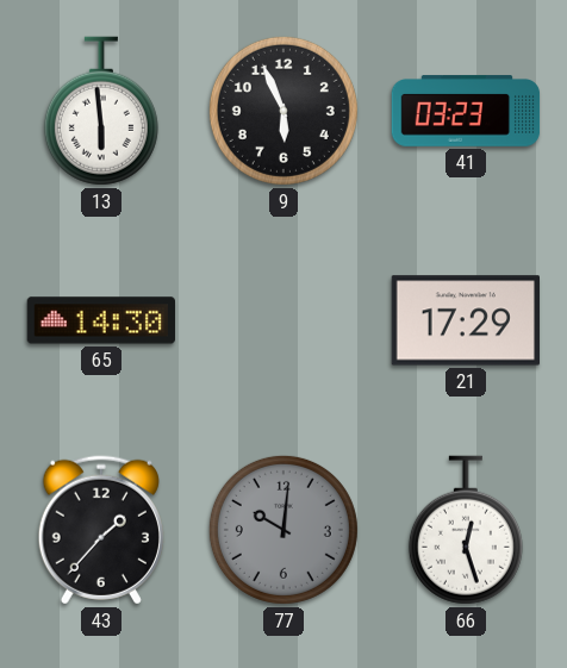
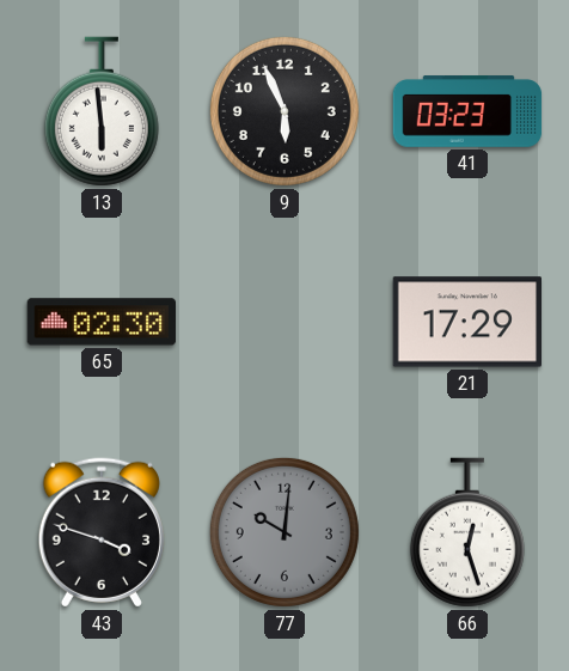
65: 14:30 -> 02:30 (100, 322)
43: 1:37 -> 3:48 (102, 532)
